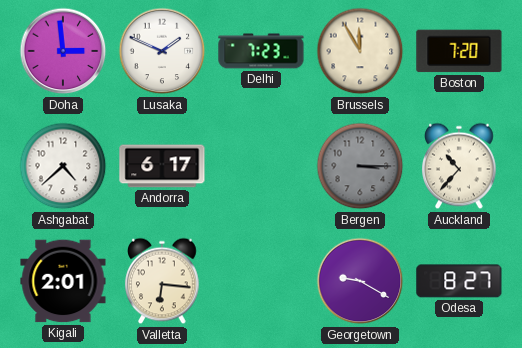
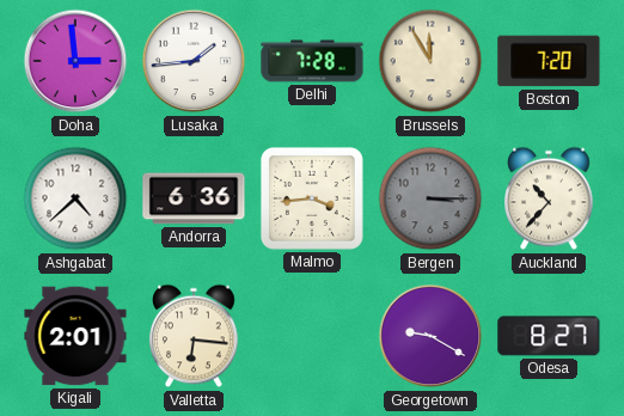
Lusaka: 1:49 -> 1:44 (194, 61)
Delhi: 7:23 -> 7:28 (312, 61)
Andorra: 6:17 -> 6:36 (194, 198)
Malmo: none -> 3:44 (312, 198)
